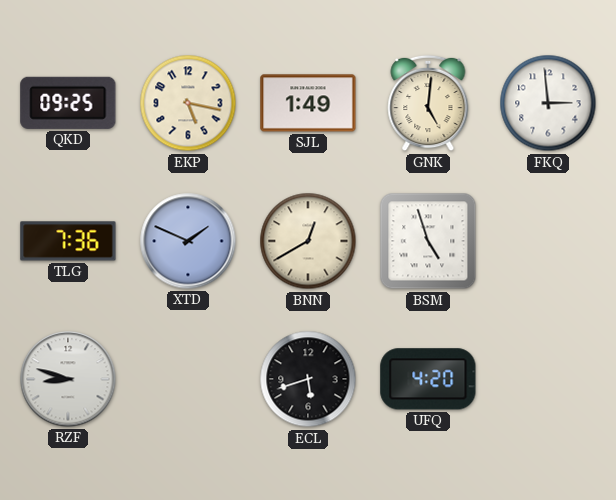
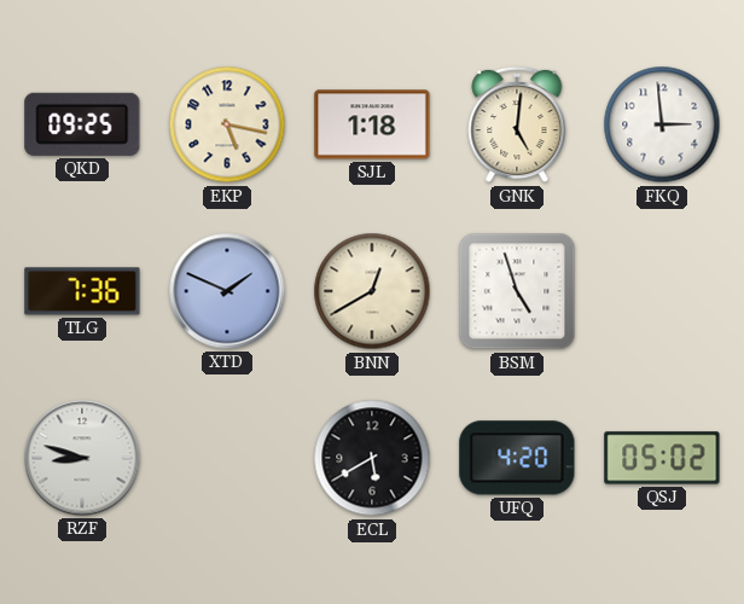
SJL: 1:49 -> 1:18 (372, 124)
ECL: 5:42 -> 5:40 (372, 458)
QSJ: none -> 05:02 (662, 458)
